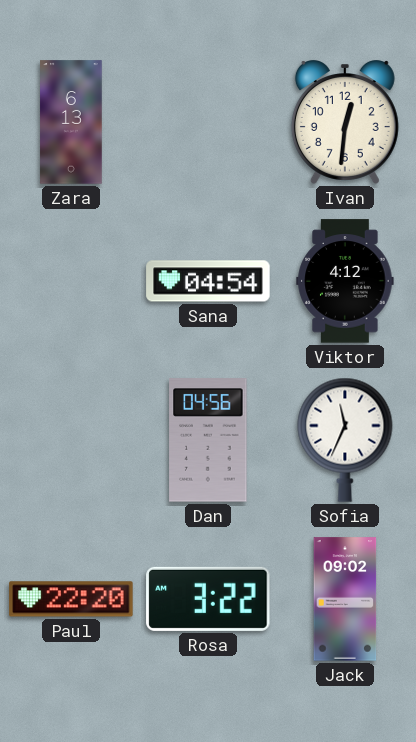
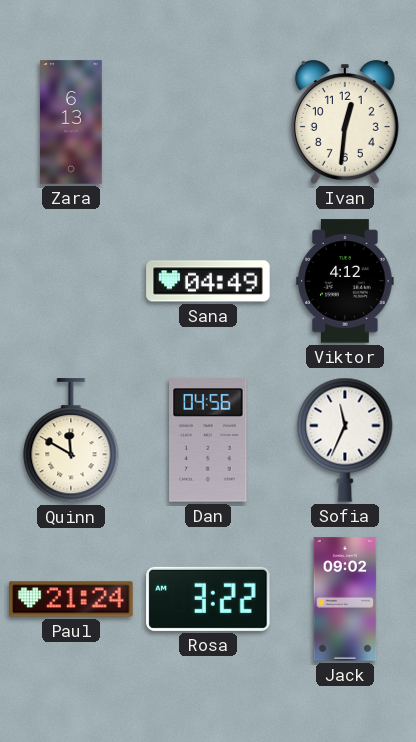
Sana: 04:54 -> 04:49 (208, 281)
Quinn: none -> 11:50 (71, 441)
Paul: 22:20 -> 21:24 (71, 599)
